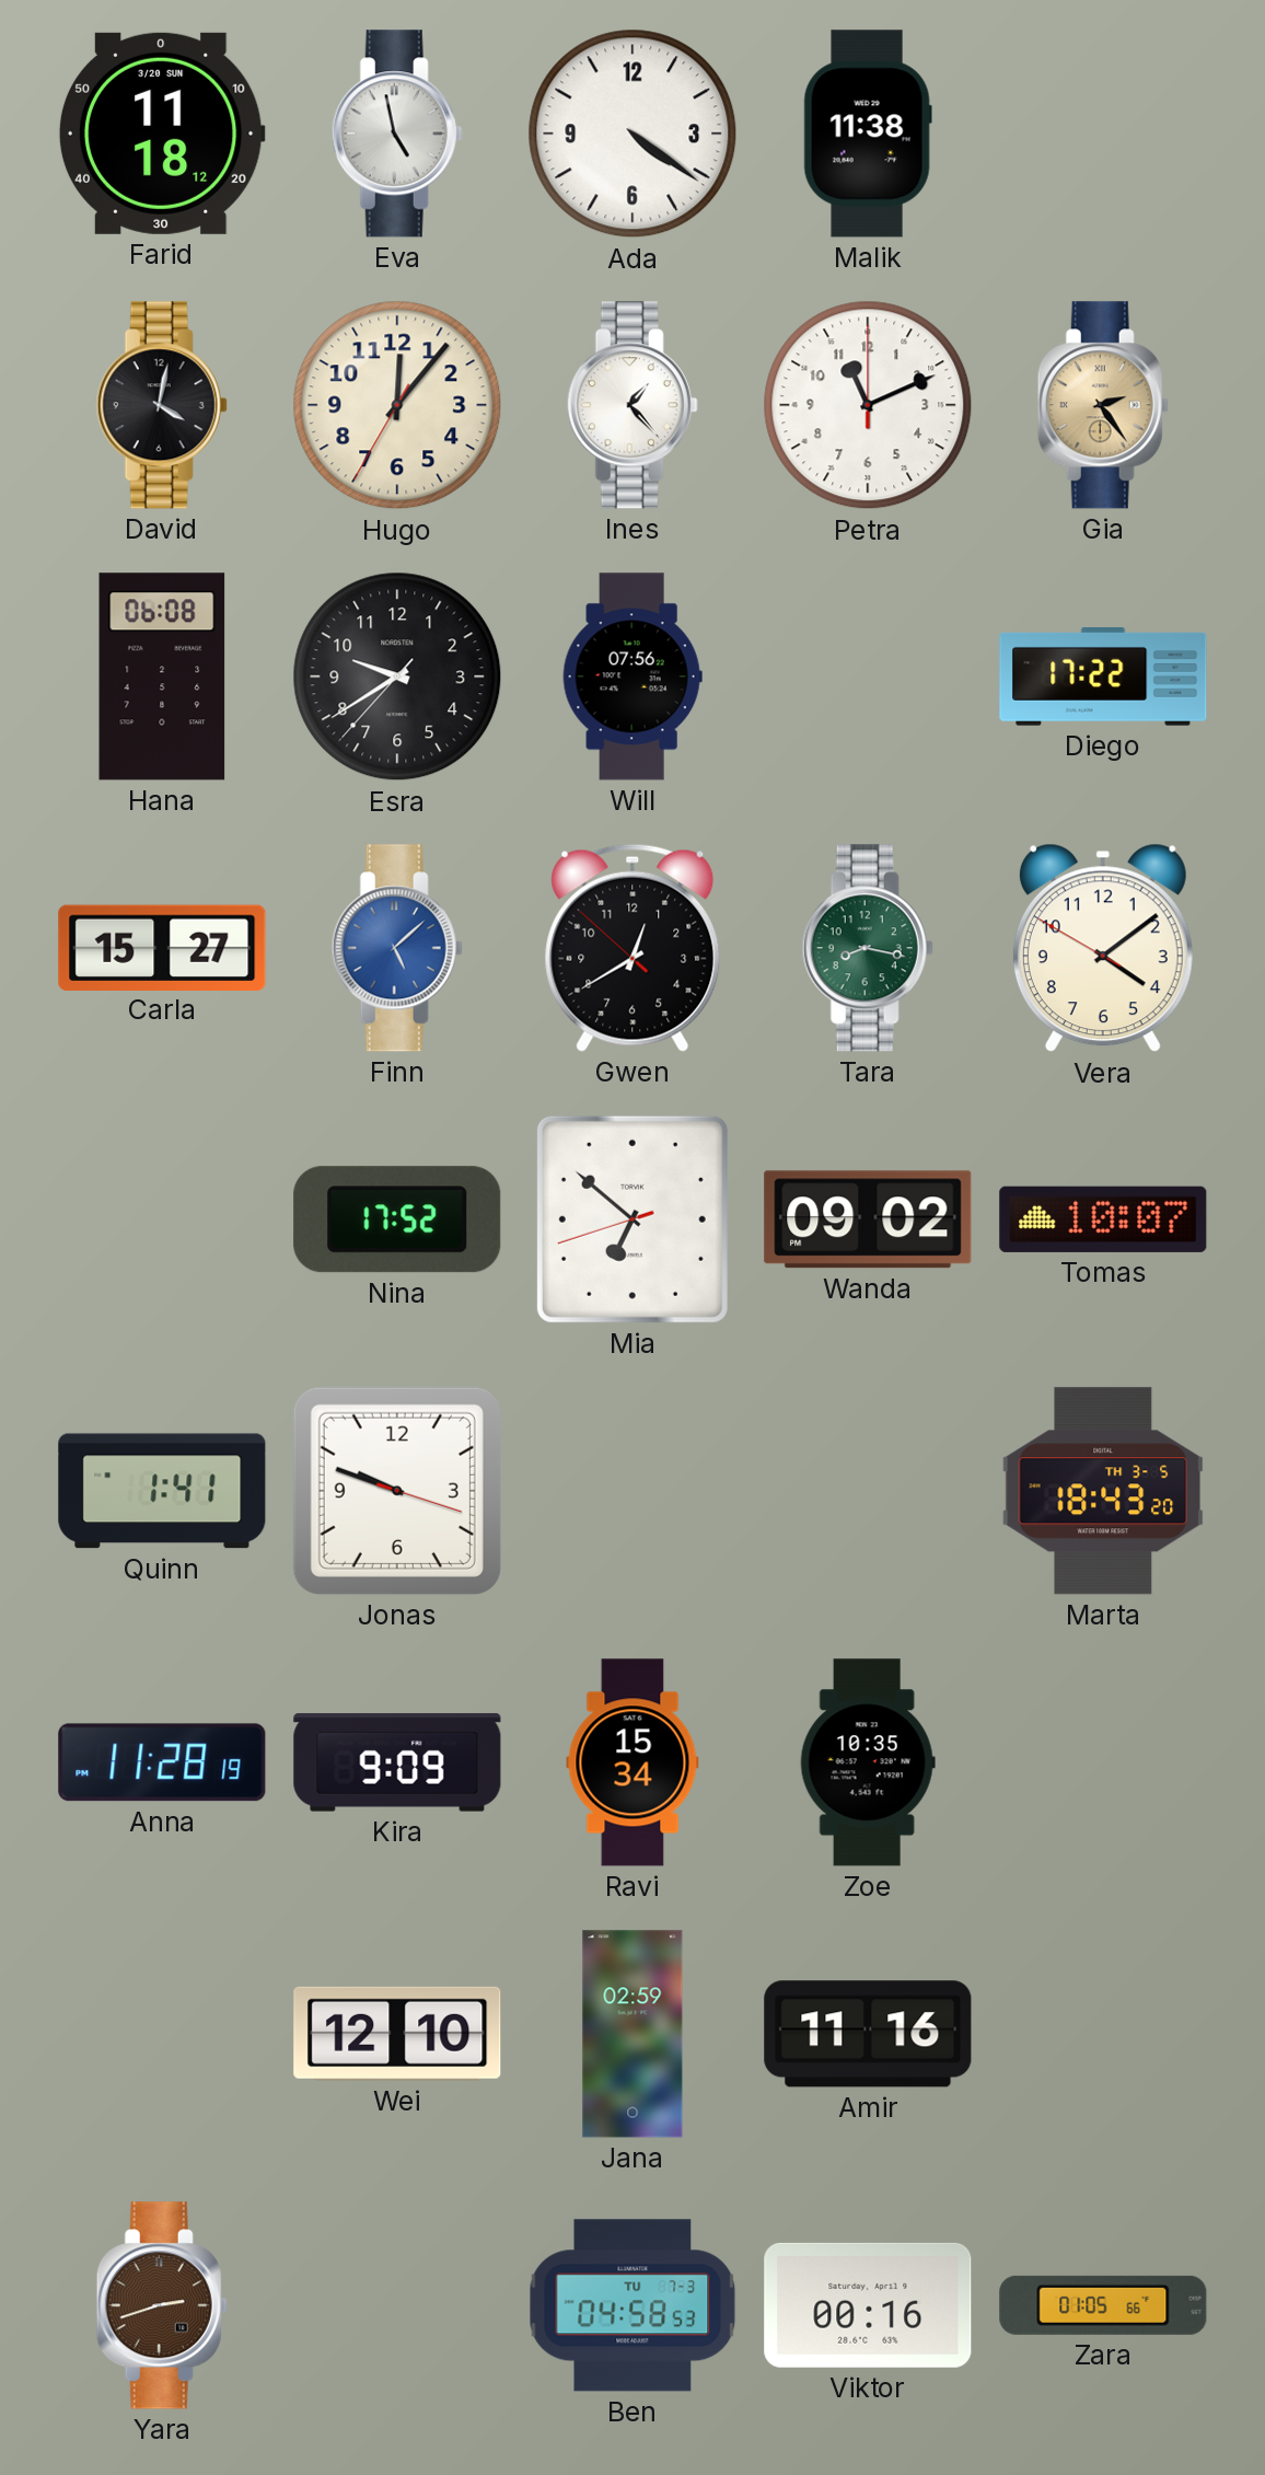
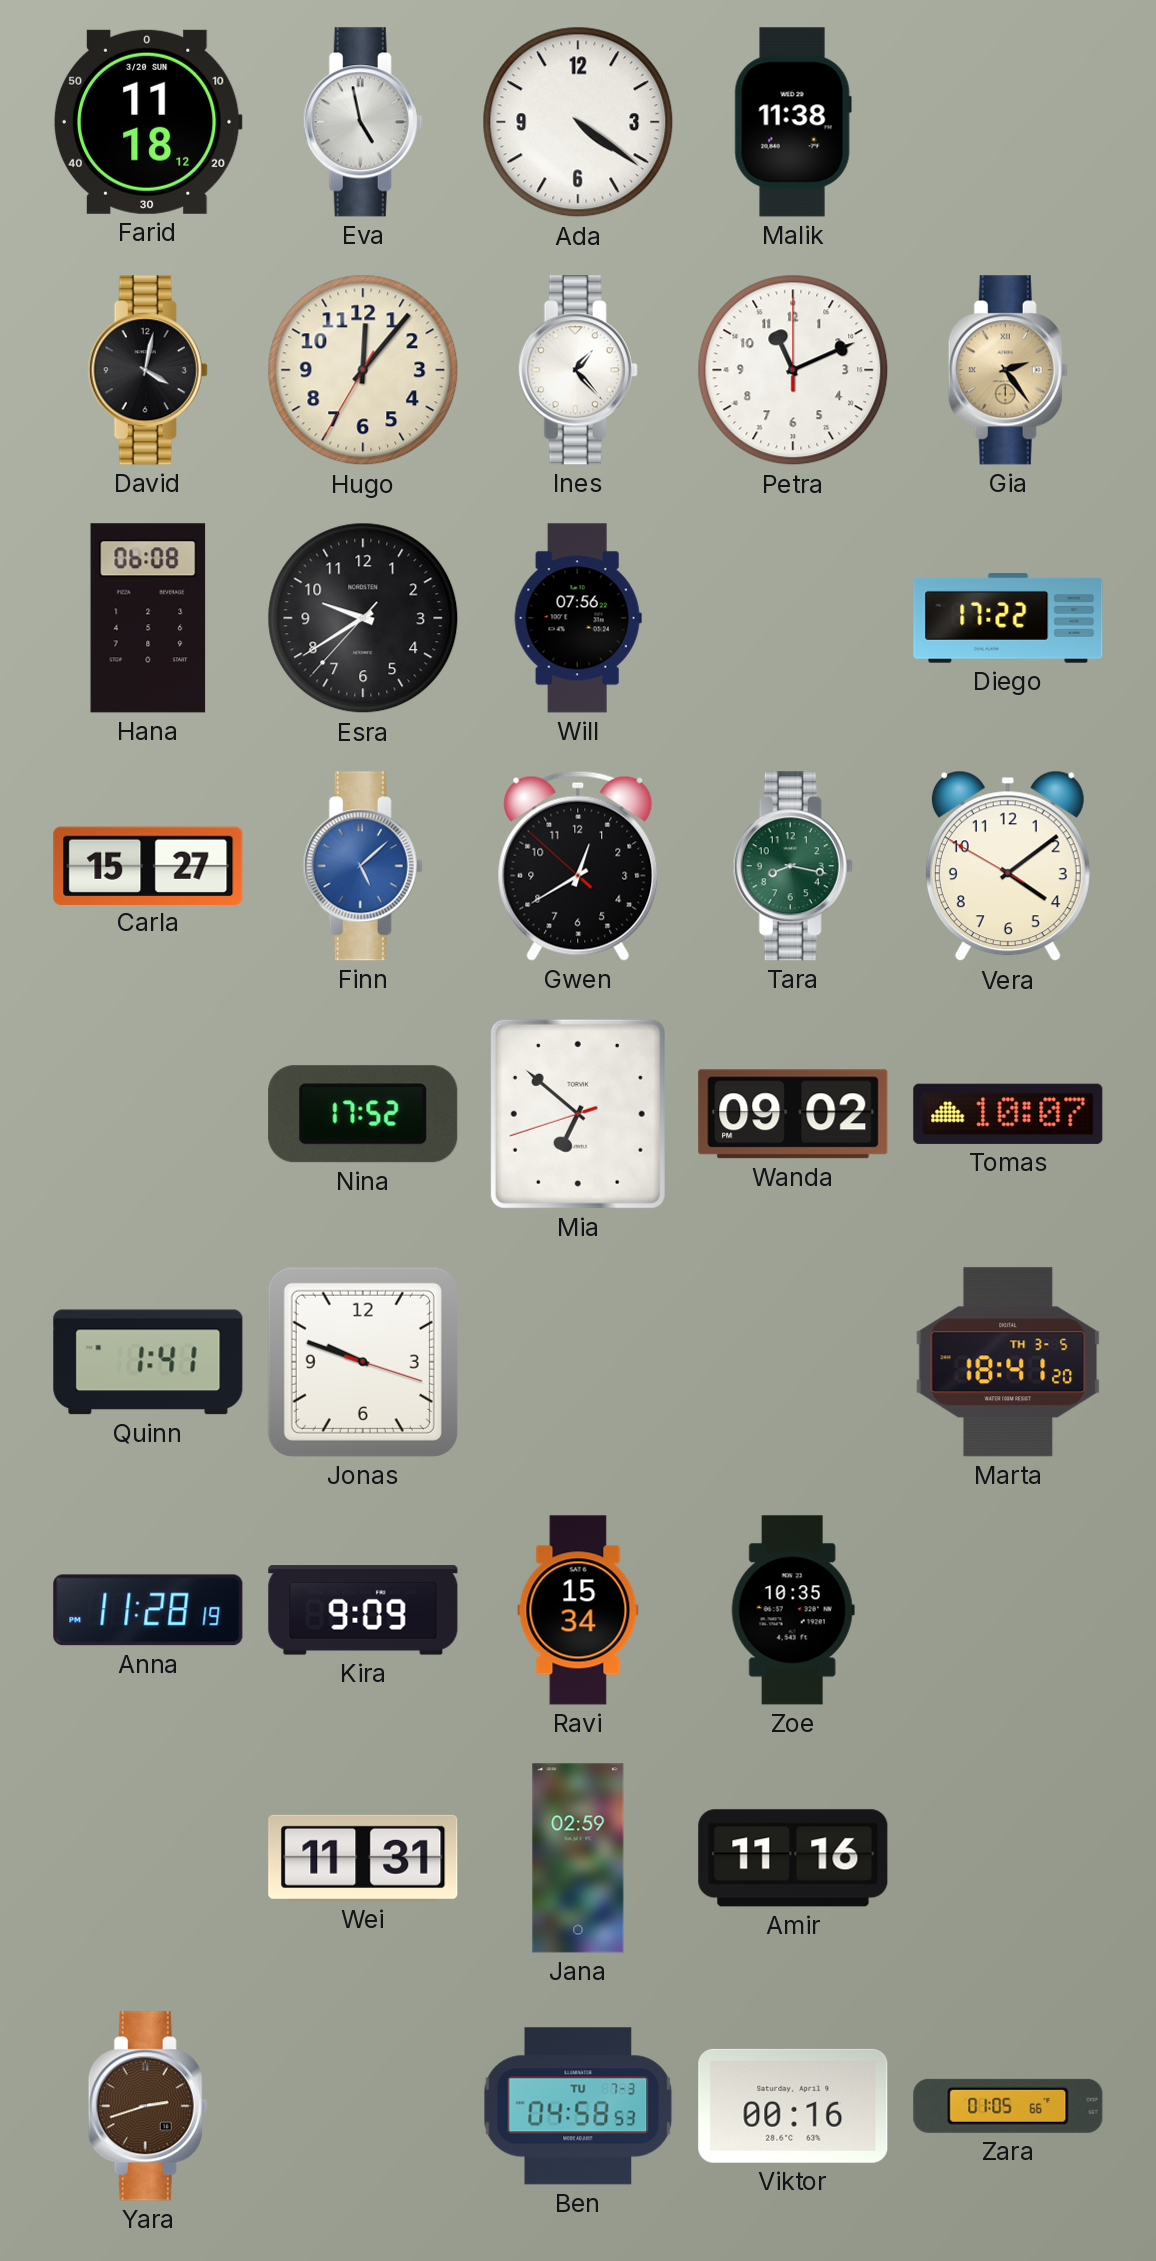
Marta: 18:43 -> 18:41 (1008, 1362)
Wei: 12:10 -> 11:31 (363, 1858)
